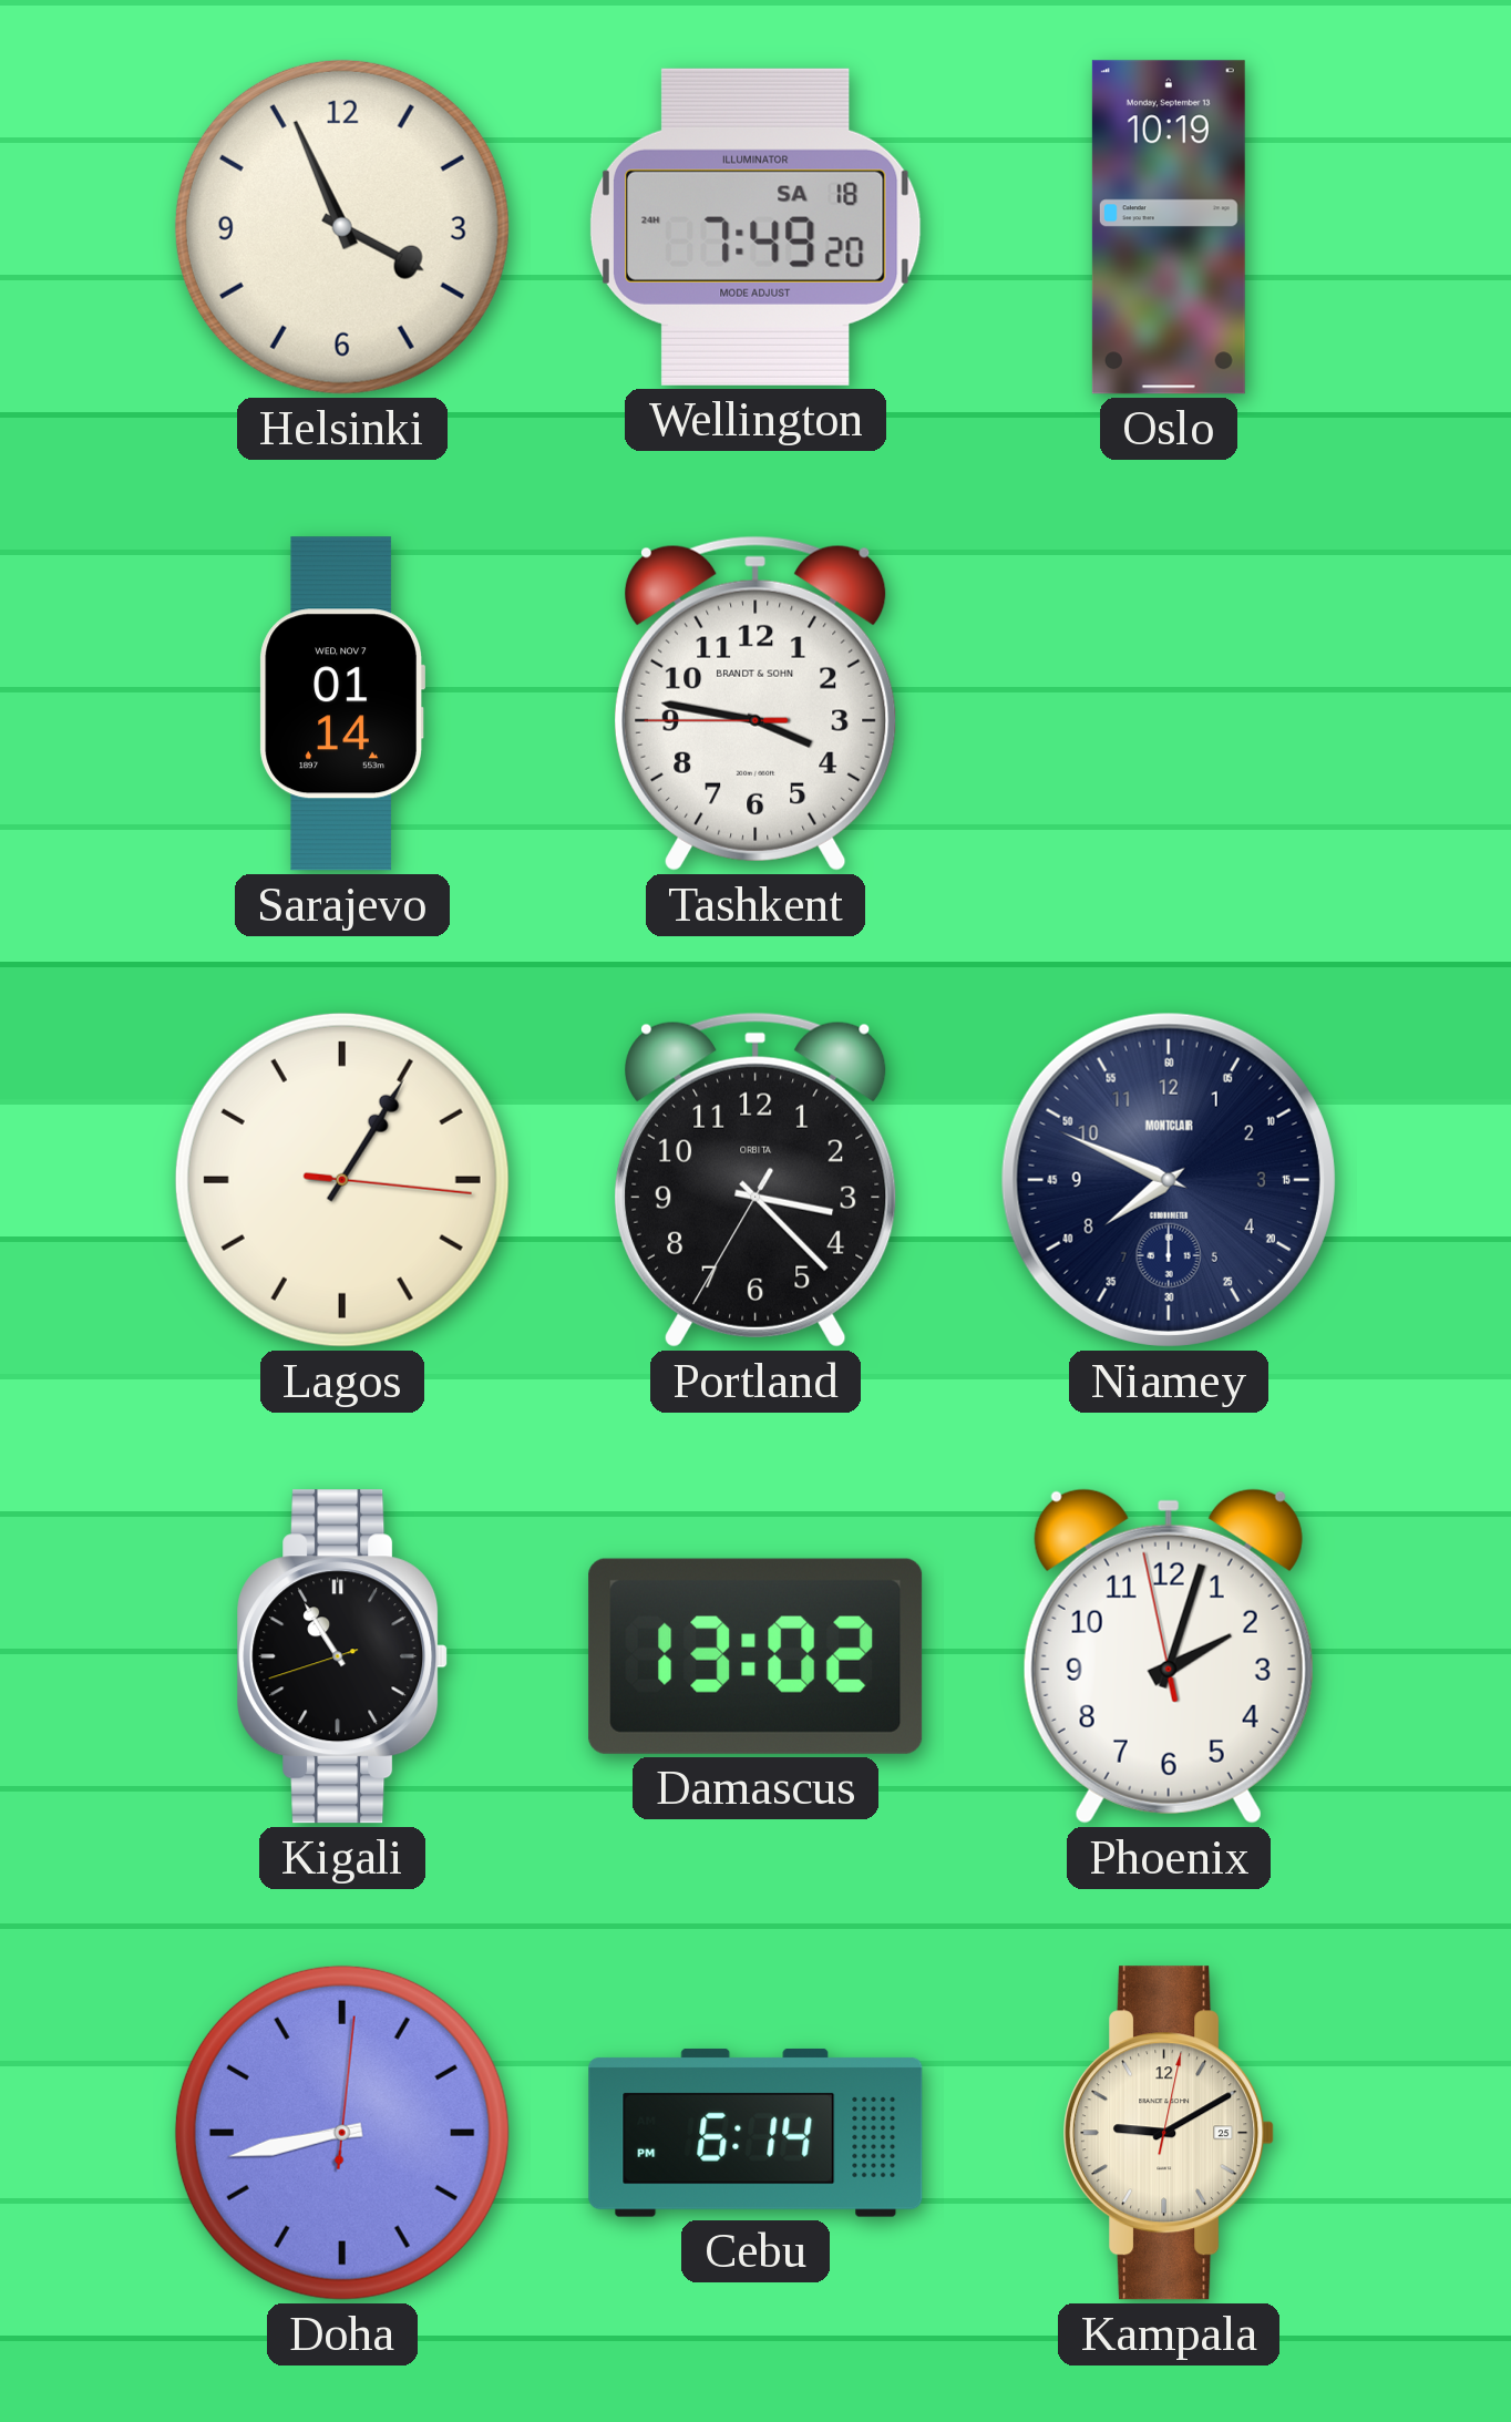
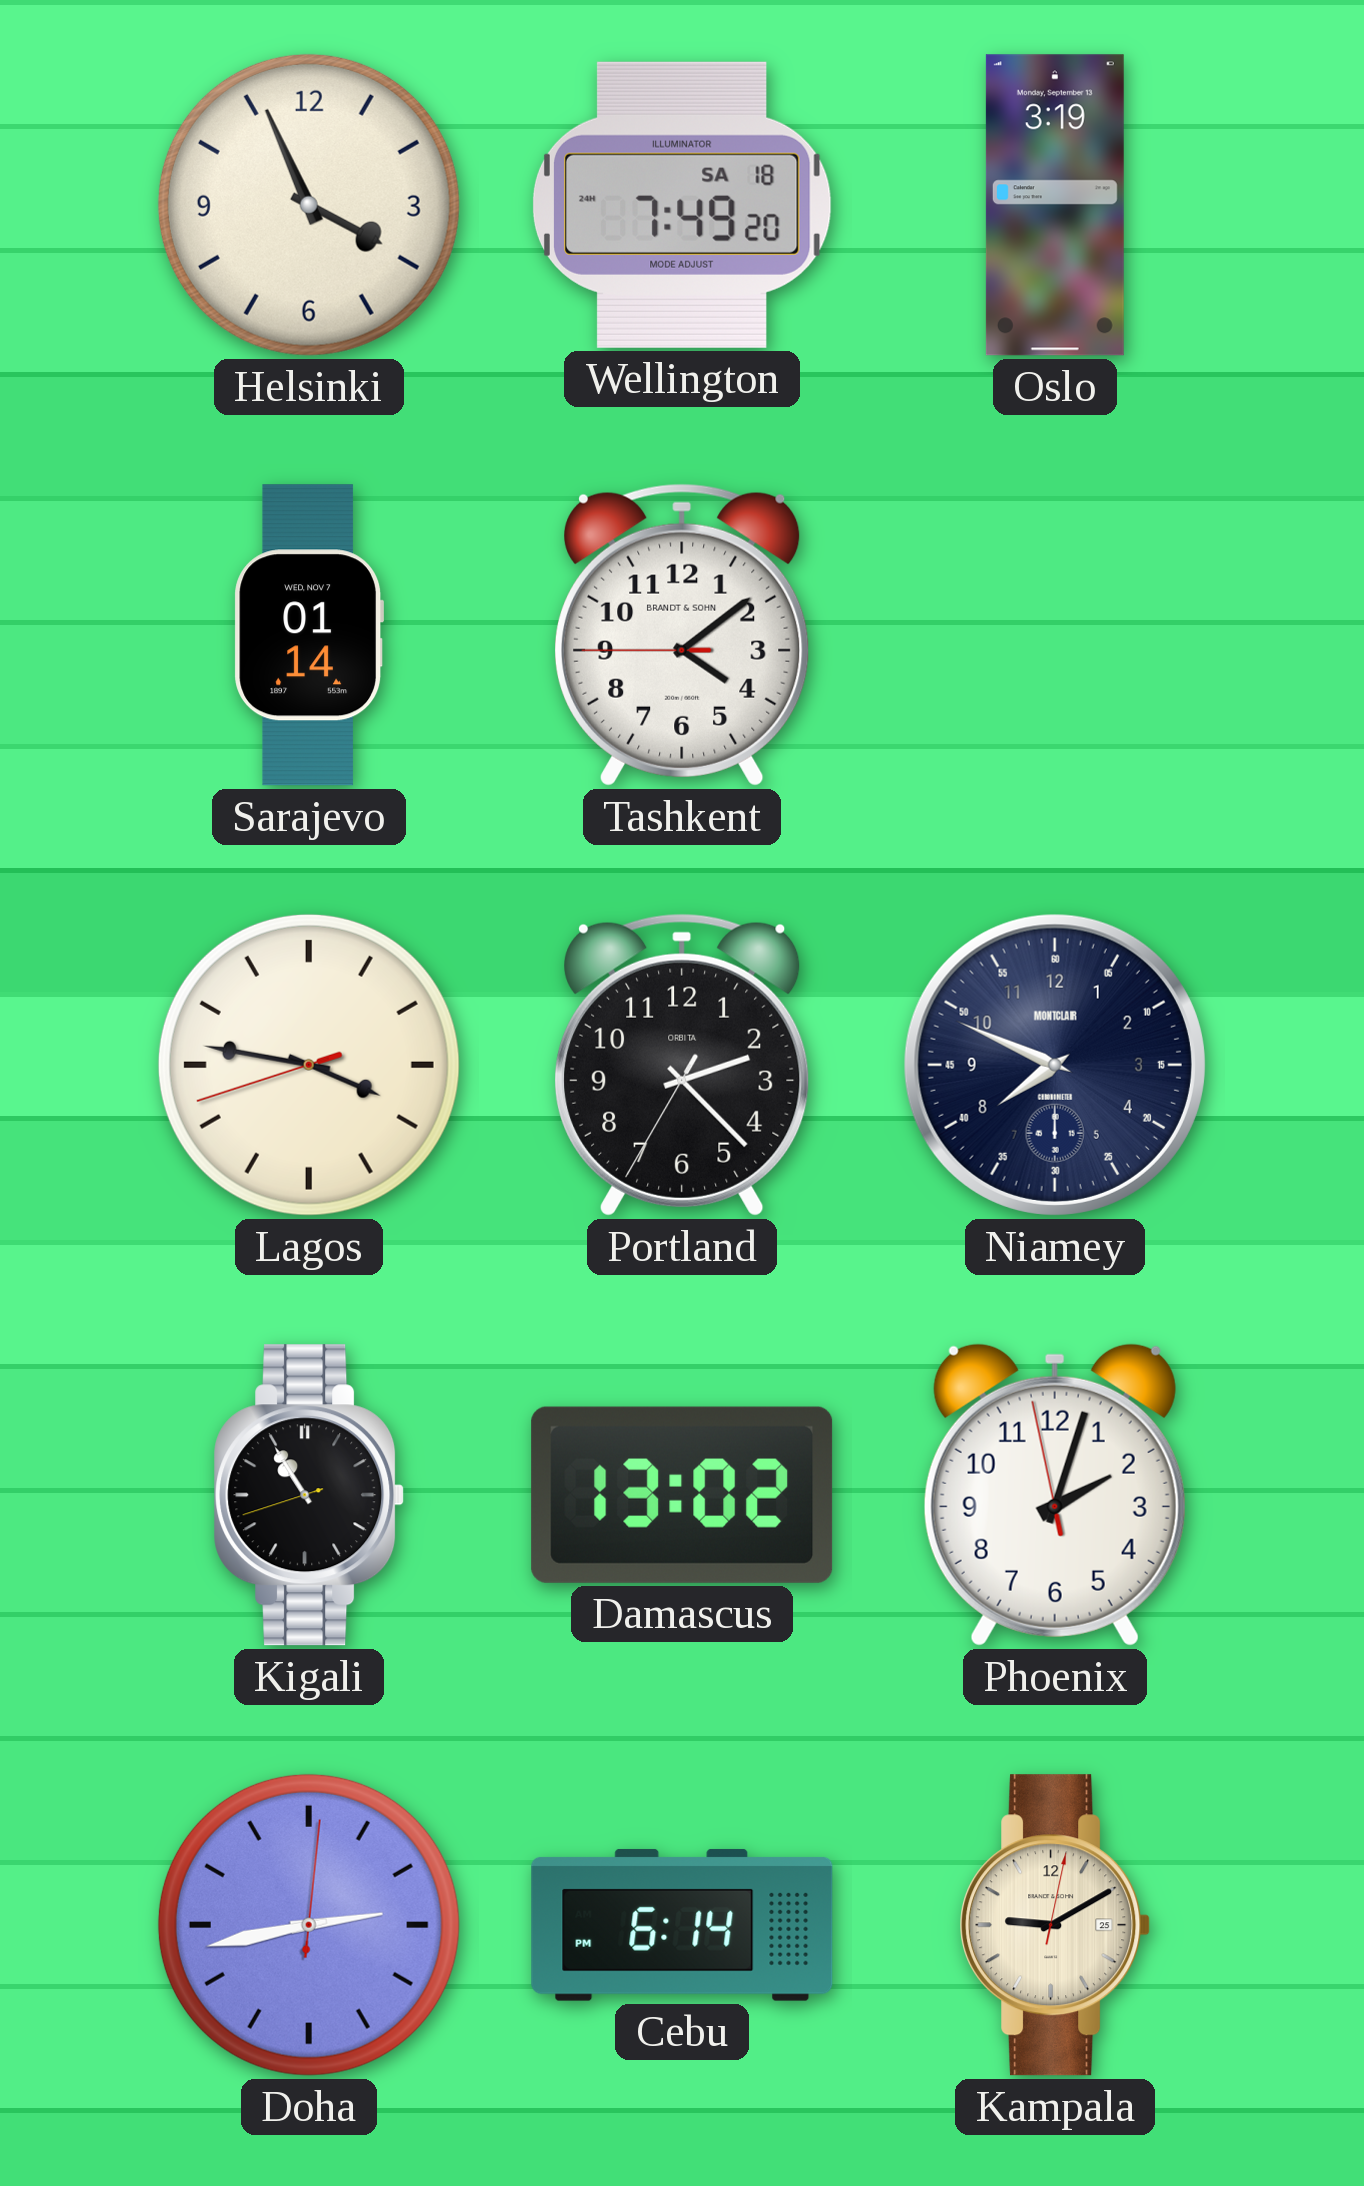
Oslo: 10:19 -> 3:19 (1055, 205)
Tashkent: 3:46 -> 4:08 (683, 635)
Lagos: 1:05 -> 3:46 (309, 1065)
Portland: 3:22 -> 2:22 (683, 1065)
Doha: 8:43 -> 2:43 (309, 1925)
